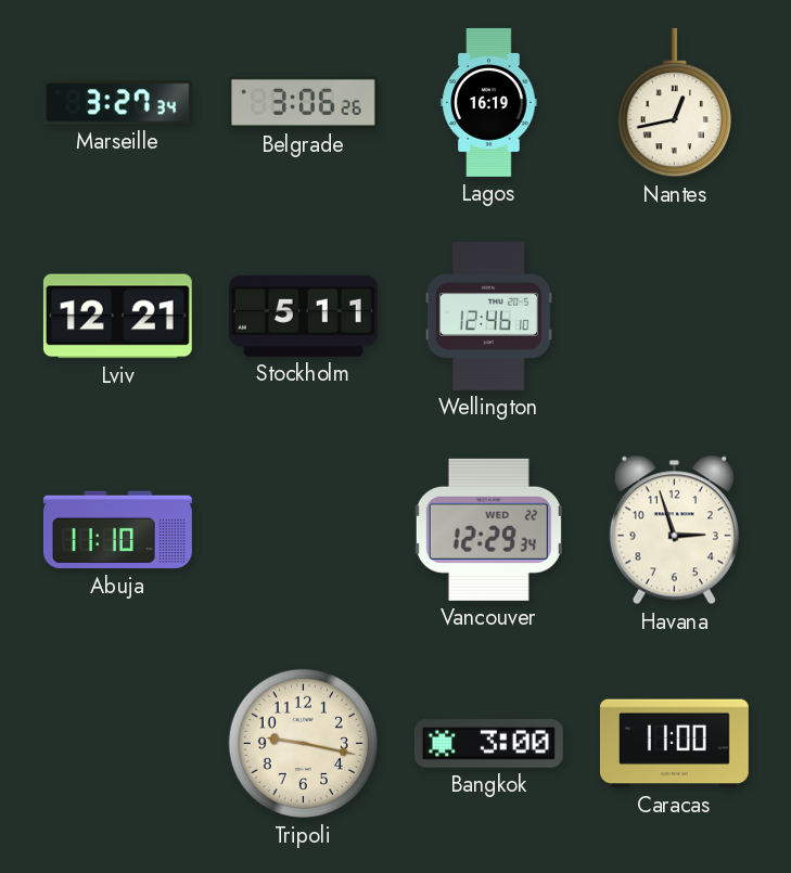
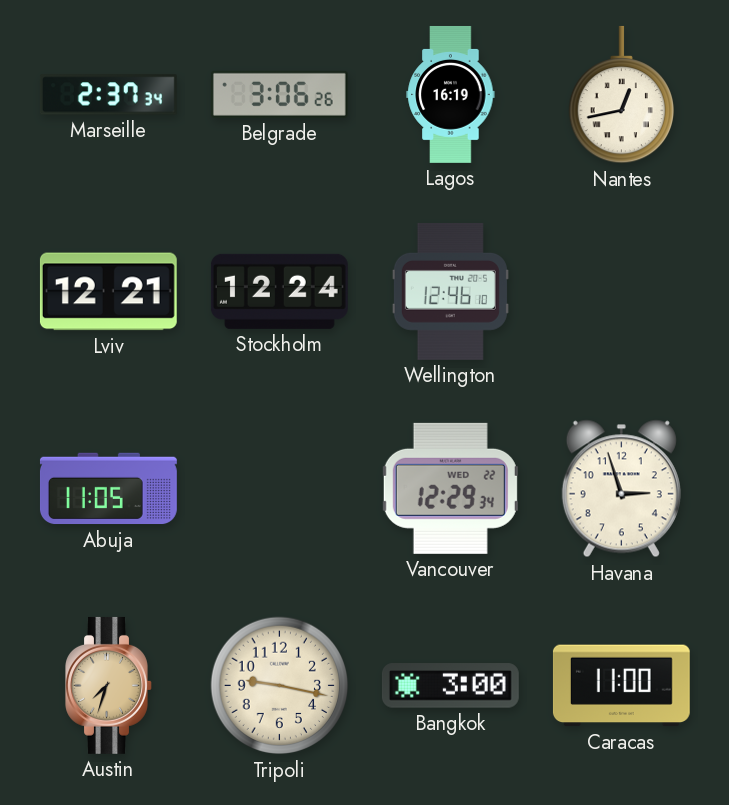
Marseille: 3:27 -> 2:37 (108, 95)
Stockholm: 5:11 -> 12:24 (279, 291)
Abuja: 11:10 -> 11:05 (108, 489)
Austin: none -> 7:33 (109, 685)
